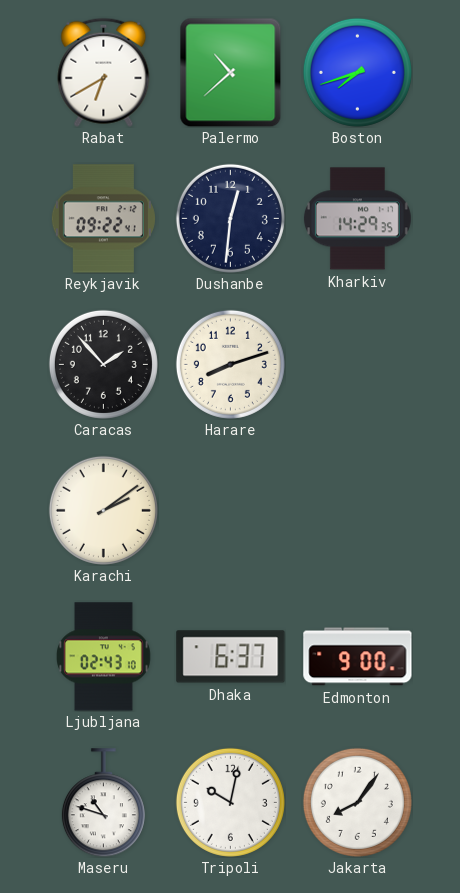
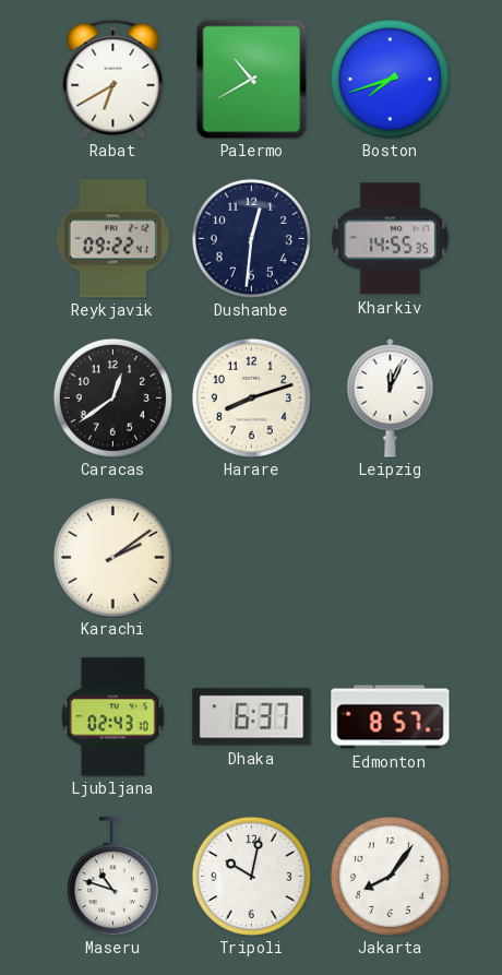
Palermo: 10:38 -> 10:40 (252, 79)
Kharkiv: 14:29 -> 14:55 (390, 239)
Caracas: 1:53 -> 12:39 (112, 397)
Leipzig: none -> 12:04 (391, 397)
Edmonton: 9:00 -> 8:57 (391, 717)
